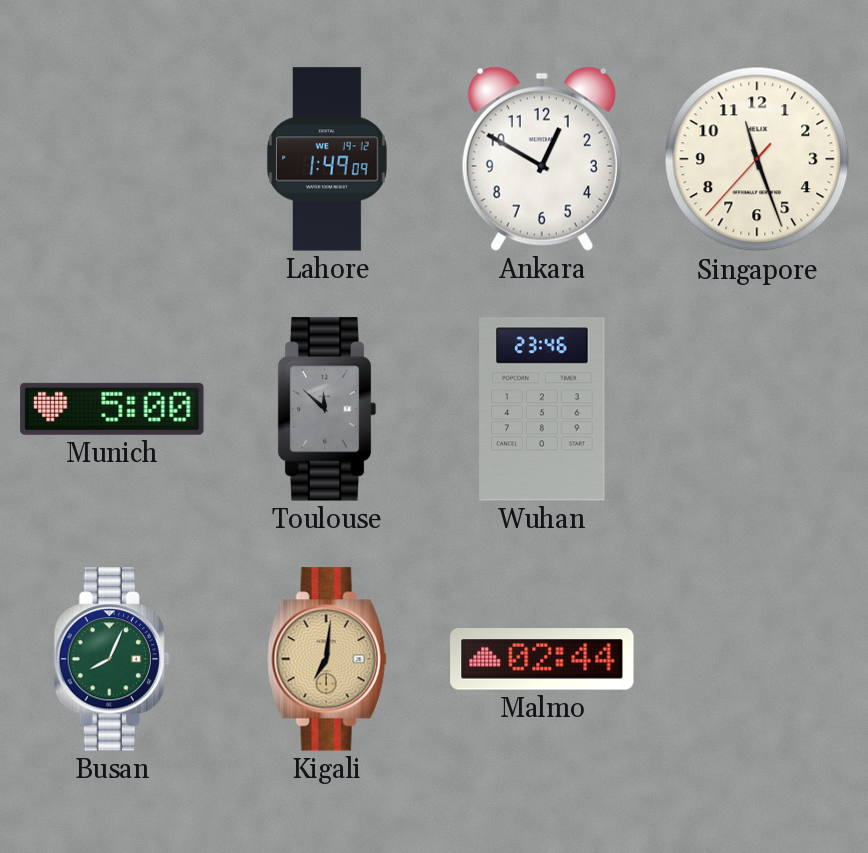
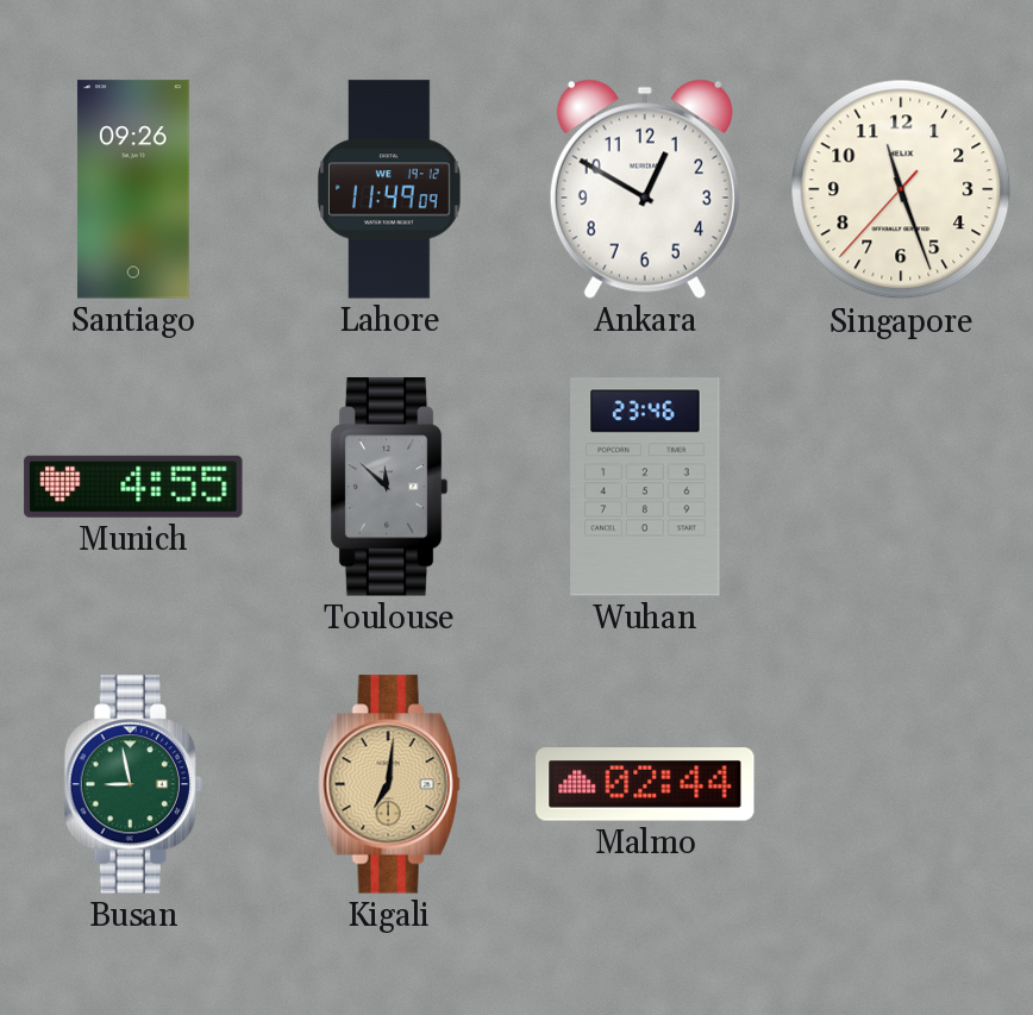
Santiago: none -> 09:26 (133, 189)
Lahore: 1:49 -> 11:49 (390, 189)
Munich: 5:00 -> 4:55 (133, 487)
Busan: 8:04 -> 8:58 (133, 784)
